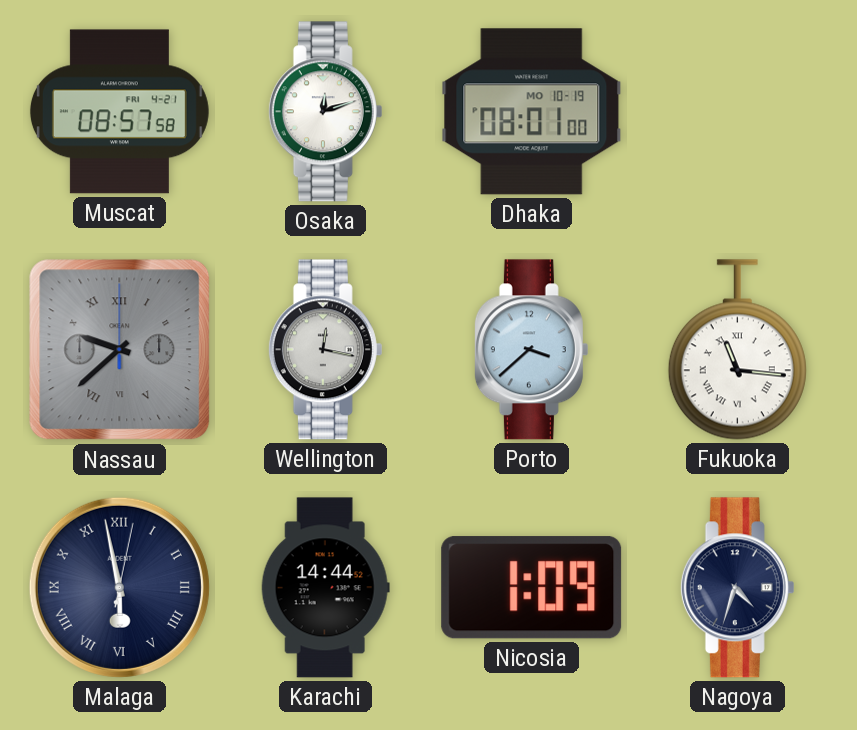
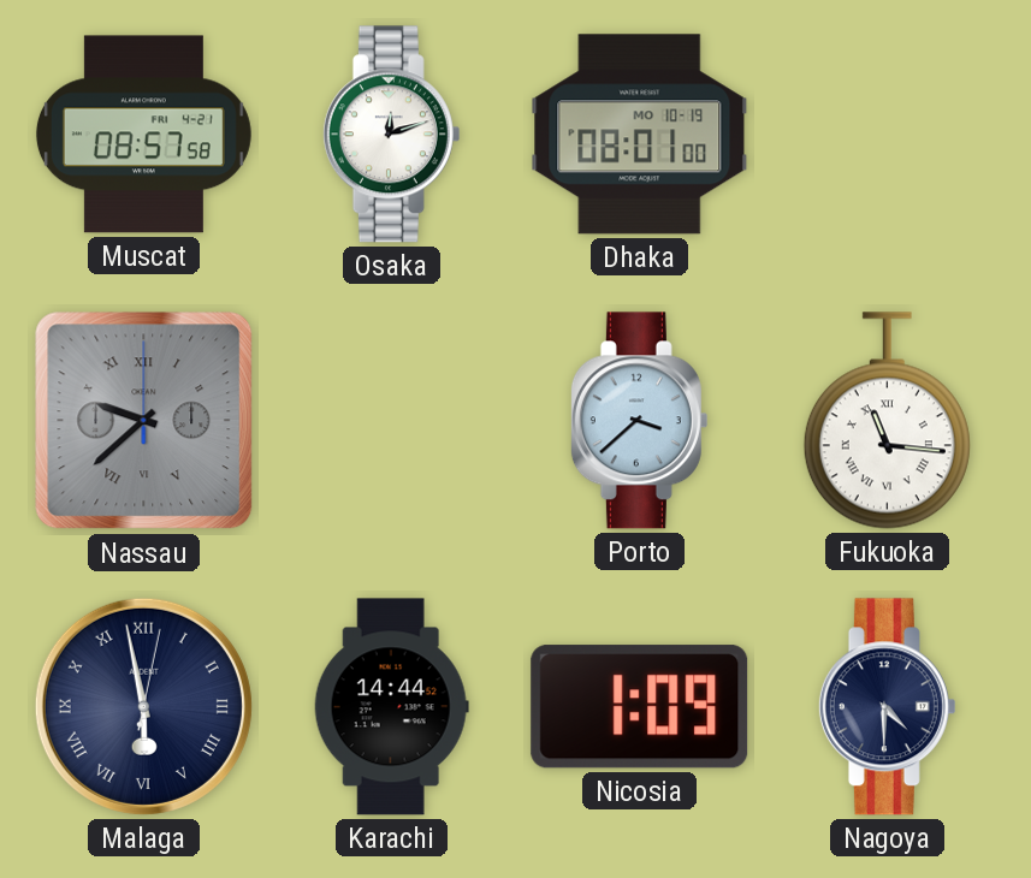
Wellington: 12:17 -> none (325, 350)
Nagoya: 4:33 -> 4:30 (887, 707)
